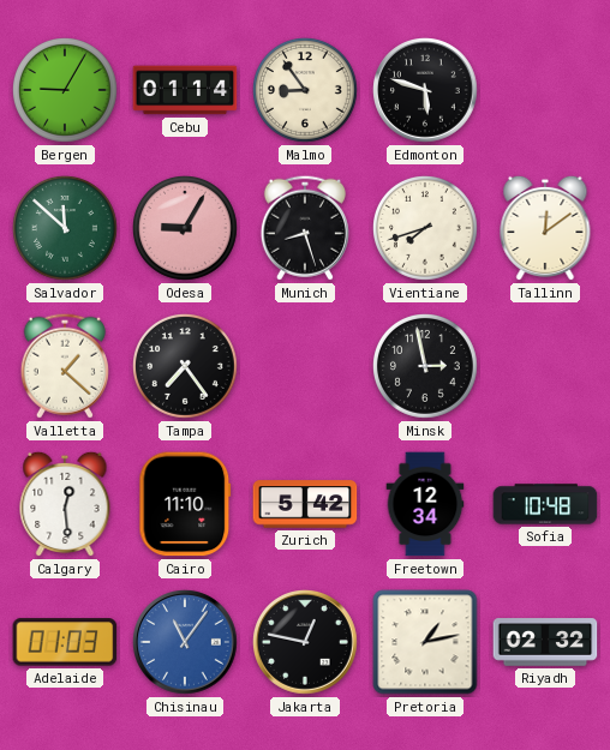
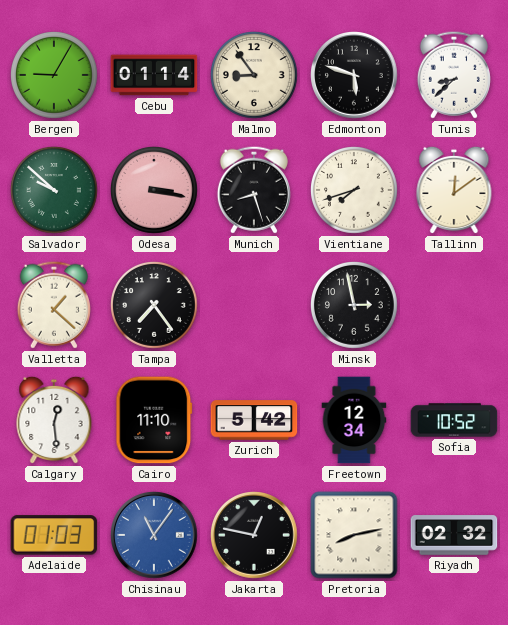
Tunis: none -> 8:38 (454, 75)
Salvador: 11:52 -> 9:52 (55, 191)
Odesa: 9:05 -> 3:17 (155, 191)
Sofia: 10:48 -> 10:52 (454, 420)
Pretoria: 1:13 -> 8:13 (354, 535)
